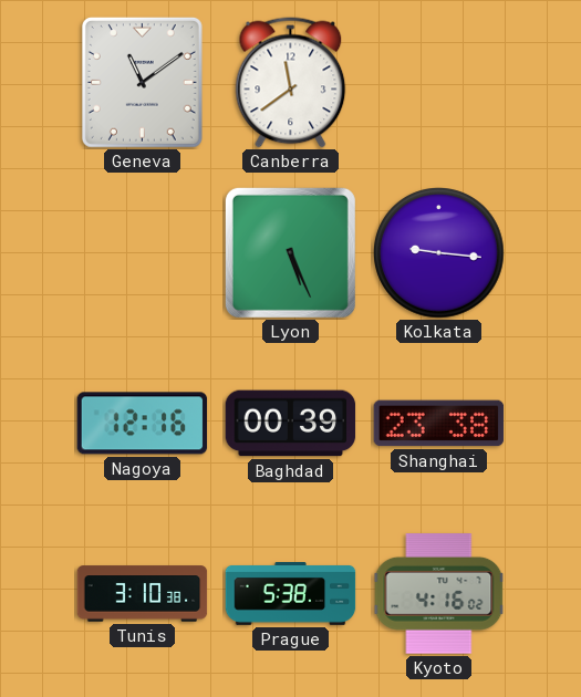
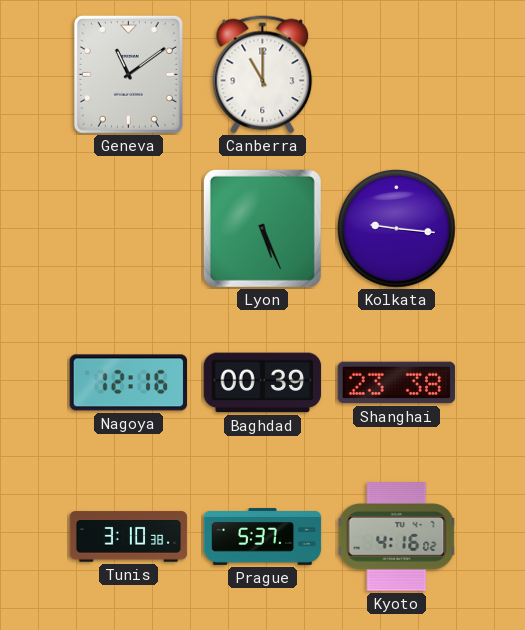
Canberra: 11:39 -> 11:00 (263, 75)
Prague: 5:38 -> 5:37 (263, 537)
